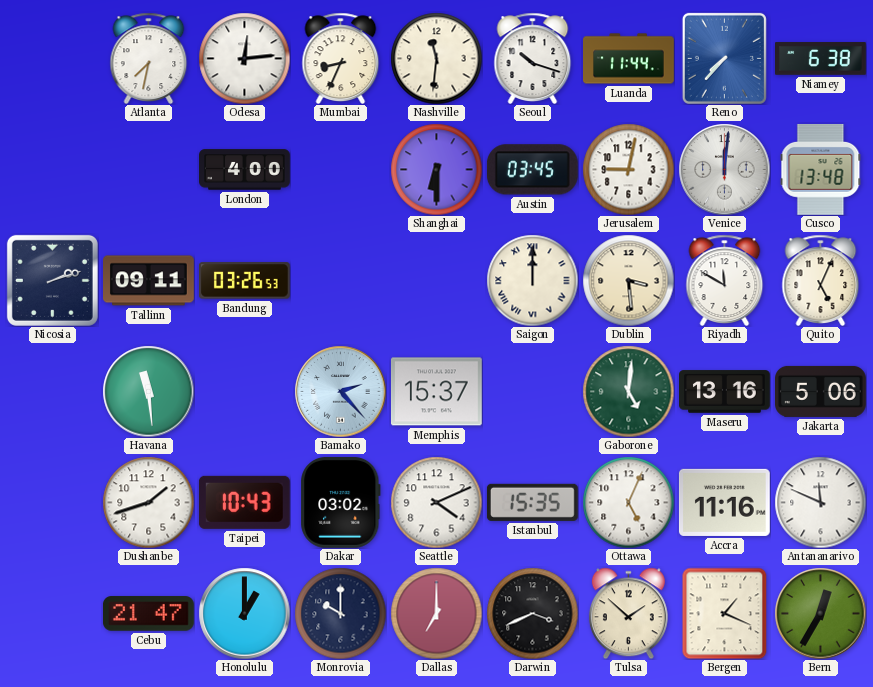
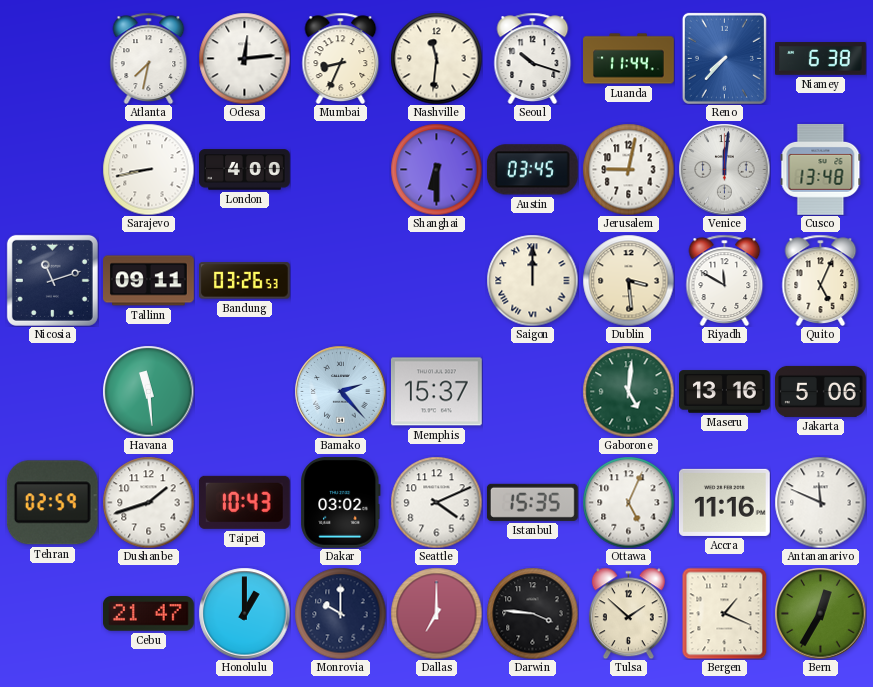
Sarajevo: none -> 8:43 (148, 169)
Nicosia: 2:12 -> 11:12 (52, 280)
Tehran: none -> 02:59 (52, 503)
Darwin: 3:41 -> 3:46 (532, 613)
